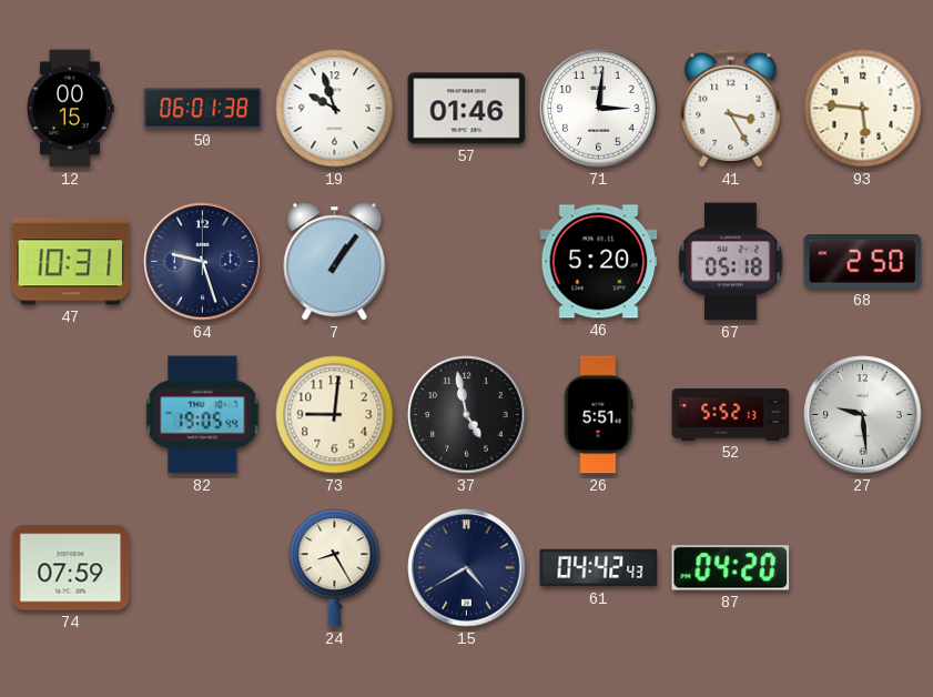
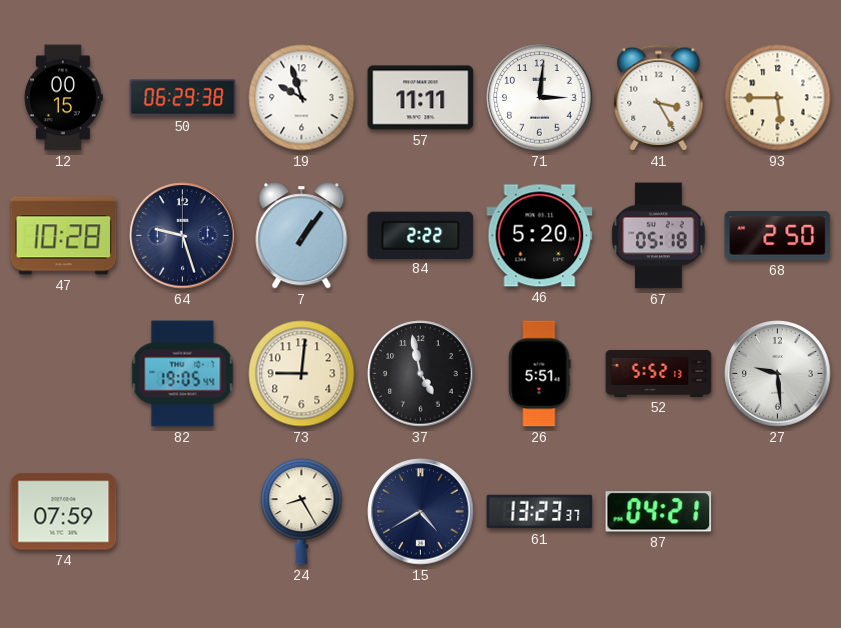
50: 06:01 -> 06:29 (183, 98)
57: 01:46 -> 11:11 (421, 98)
93: 5:46 -> 5:45 (778, 98)
47: 10:31 -> 10:28 (64, 236)
84: none -> 2:22 (421, 235)
61: 04:42 -> 13:23 (540, 512)
87: 04:20 -> 04:21 (659, 512)
